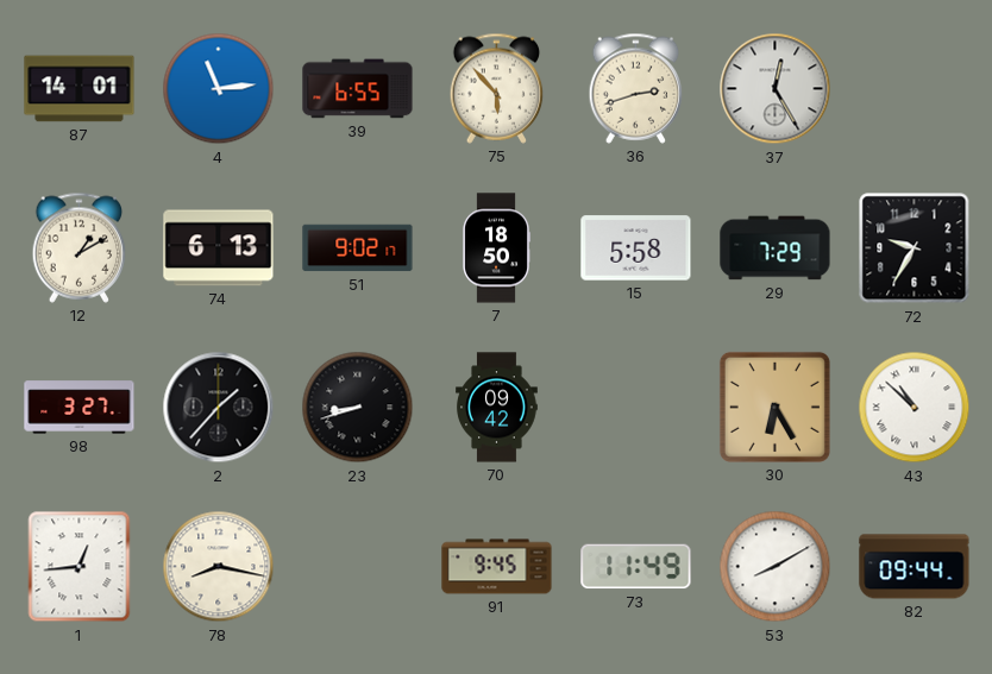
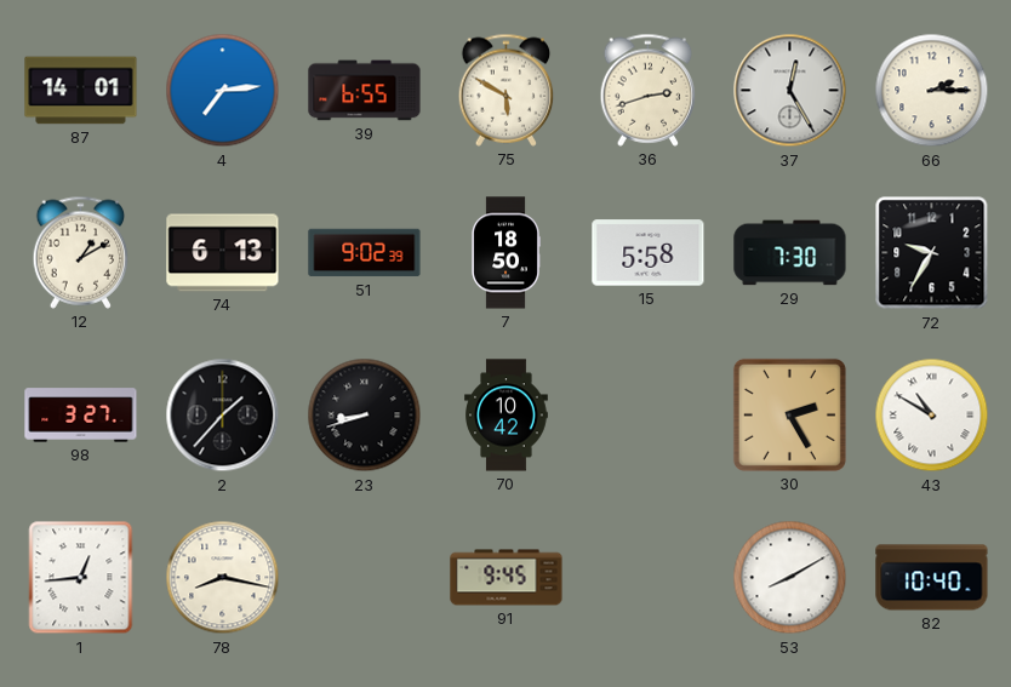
4: 11:14 -> 7:14 (223, 91)
75: 5:53 -> 5:50 (507, 90)
66: none -> 2:15 (932, 91)
51: 9:02:17 -> 9:02:39 (365, 253)
29: 7:29 -> 7:30 (790, 253)
70: 09:42 -> 10:42 (507, 416)
30: 6:25 -> 2:25 (789, 414)
43: 10:52 -> 10:50 (932, 416)
73: 11:49 -> none (636, 567)
82: 09:44 -> 10:40 (932, 578)
